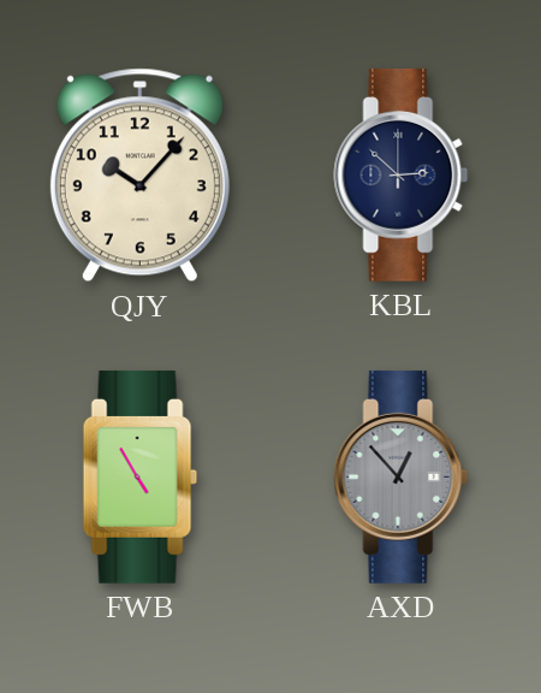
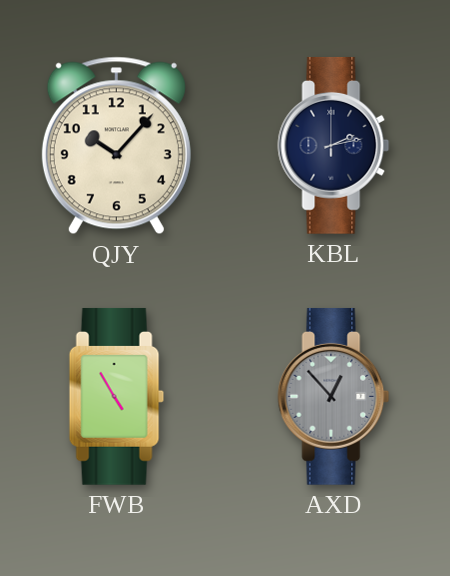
KBL: 2:52 -> 2:13 (334, 146)
